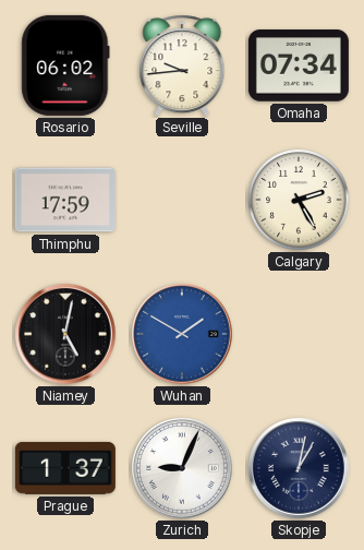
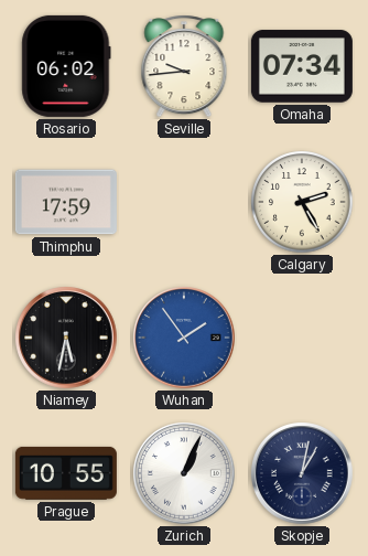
Niamey: 5:02 -> 5:32 (66, 338)
Wuhan: 1:50 -> 1:54 (184, 338)
Prague: 1:37 -> 10:55 (66, 473)
Zurich: 9:04 -> 1:04 (184, 473)
